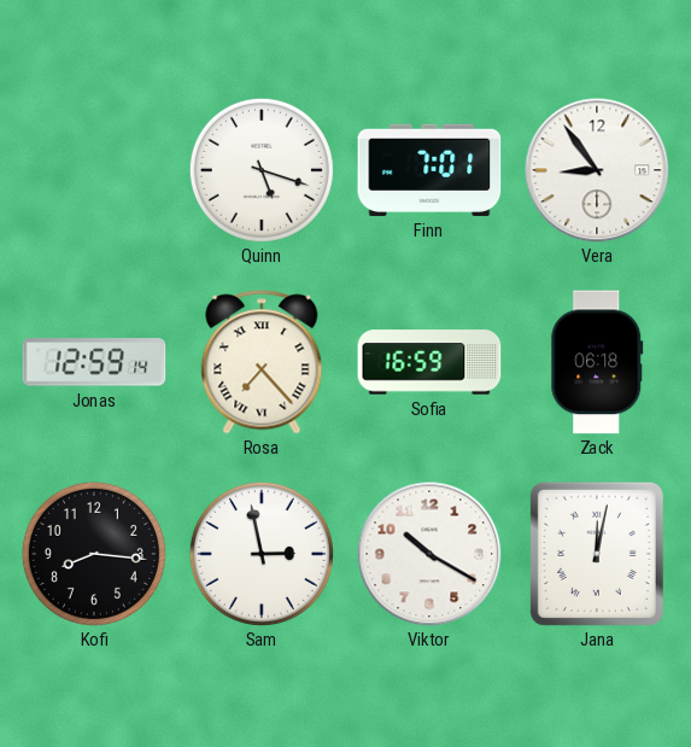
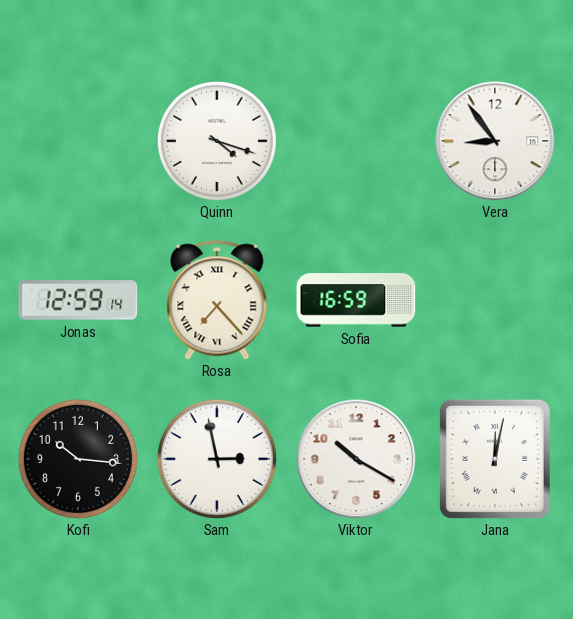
Quinn: 5:18 -> 4:18 (217, 141)
Finn: 7:01 -> none (429, 170)
Zack: 06:18 -> none (597, 362)
Kofi: 8:16 -> 10:16 (78, 459)
